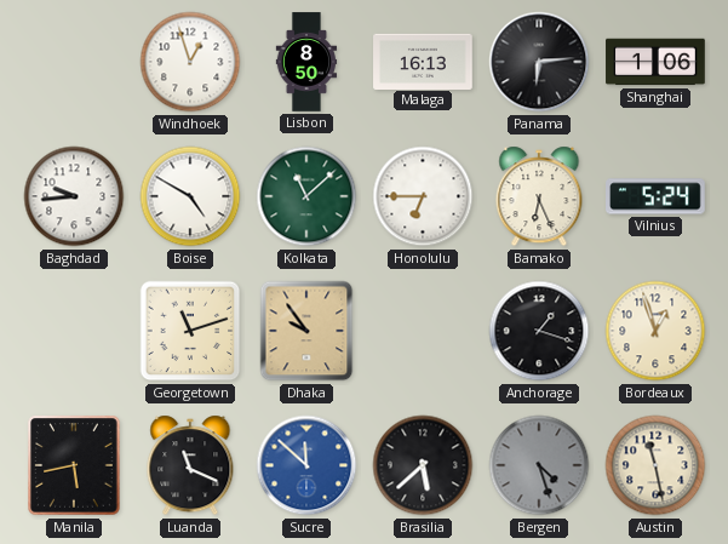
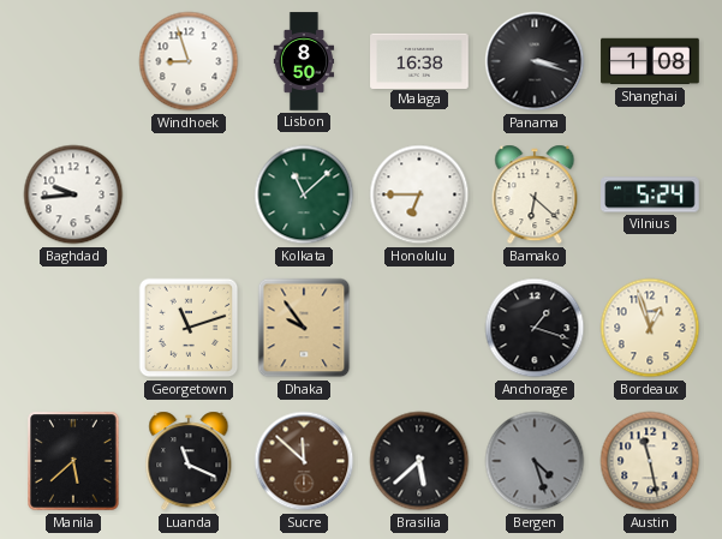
Windhoek: 12:57 -> 8:57 (189, 61)
Malaga: 16:13 -> 16:38 (419, 60)
Panama: 6:14 -> 3:18 (535, 61)
Shanghai: 1:06 -> 1:08 (650, 61)
Boise: 4:50 -> none (190, 196)
Bamako: 6:26 -> 6:22 (535, 194)
Manila: 5:43 -> 5:38 (73, 461)
Sucre dial: blue -> brown (304, 461)
